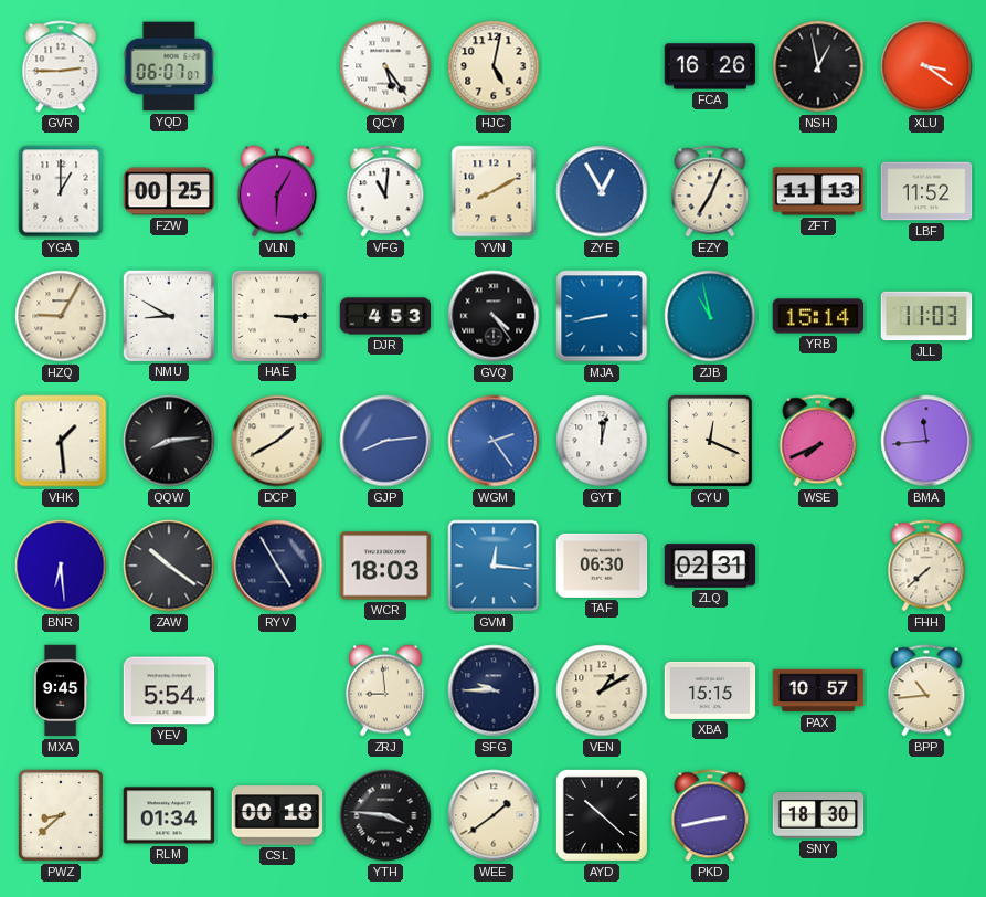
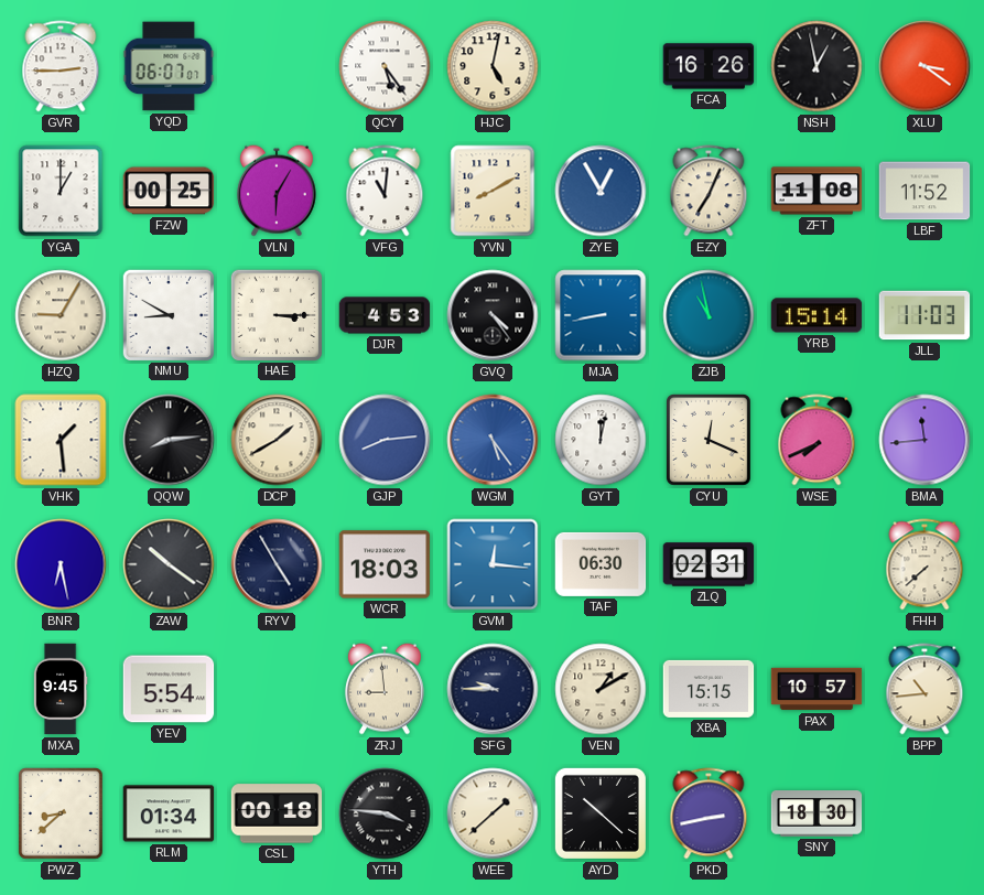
ZFT: 11:13 -> 11:08 (817, 191)
WGM: 2:24 -> 5:24 (493, 440)
BNR: 6:29 -> 6:28 (61, 564)
WEE: 1:39 -> 1:38 (493, 813)
